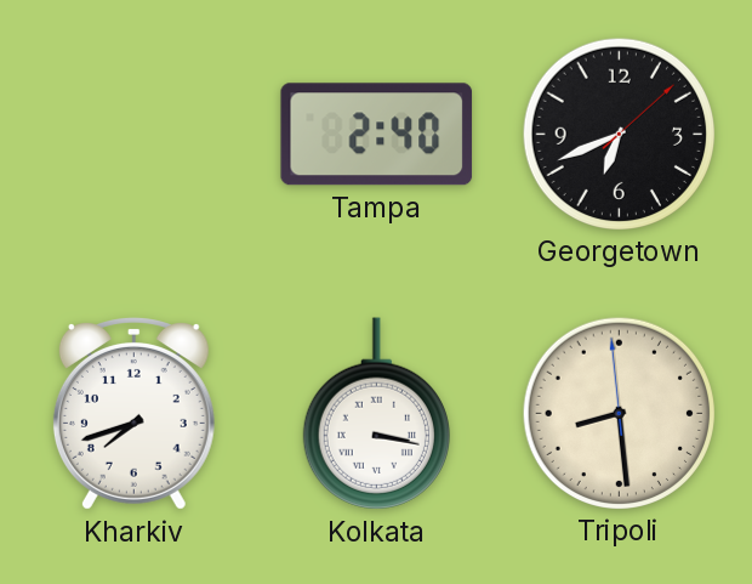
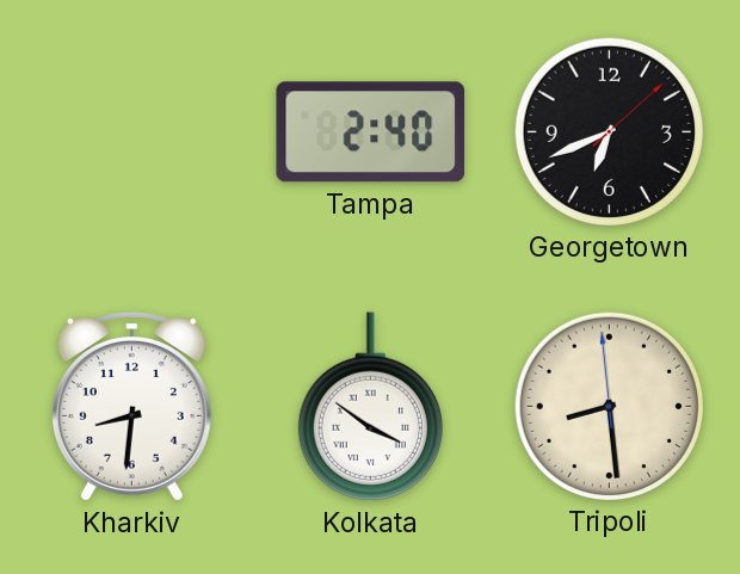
Kharkiv: 7:42 -> 8:31 (131, 407)
Kolkata: 3:17 -> 3:51 (370, 407)
